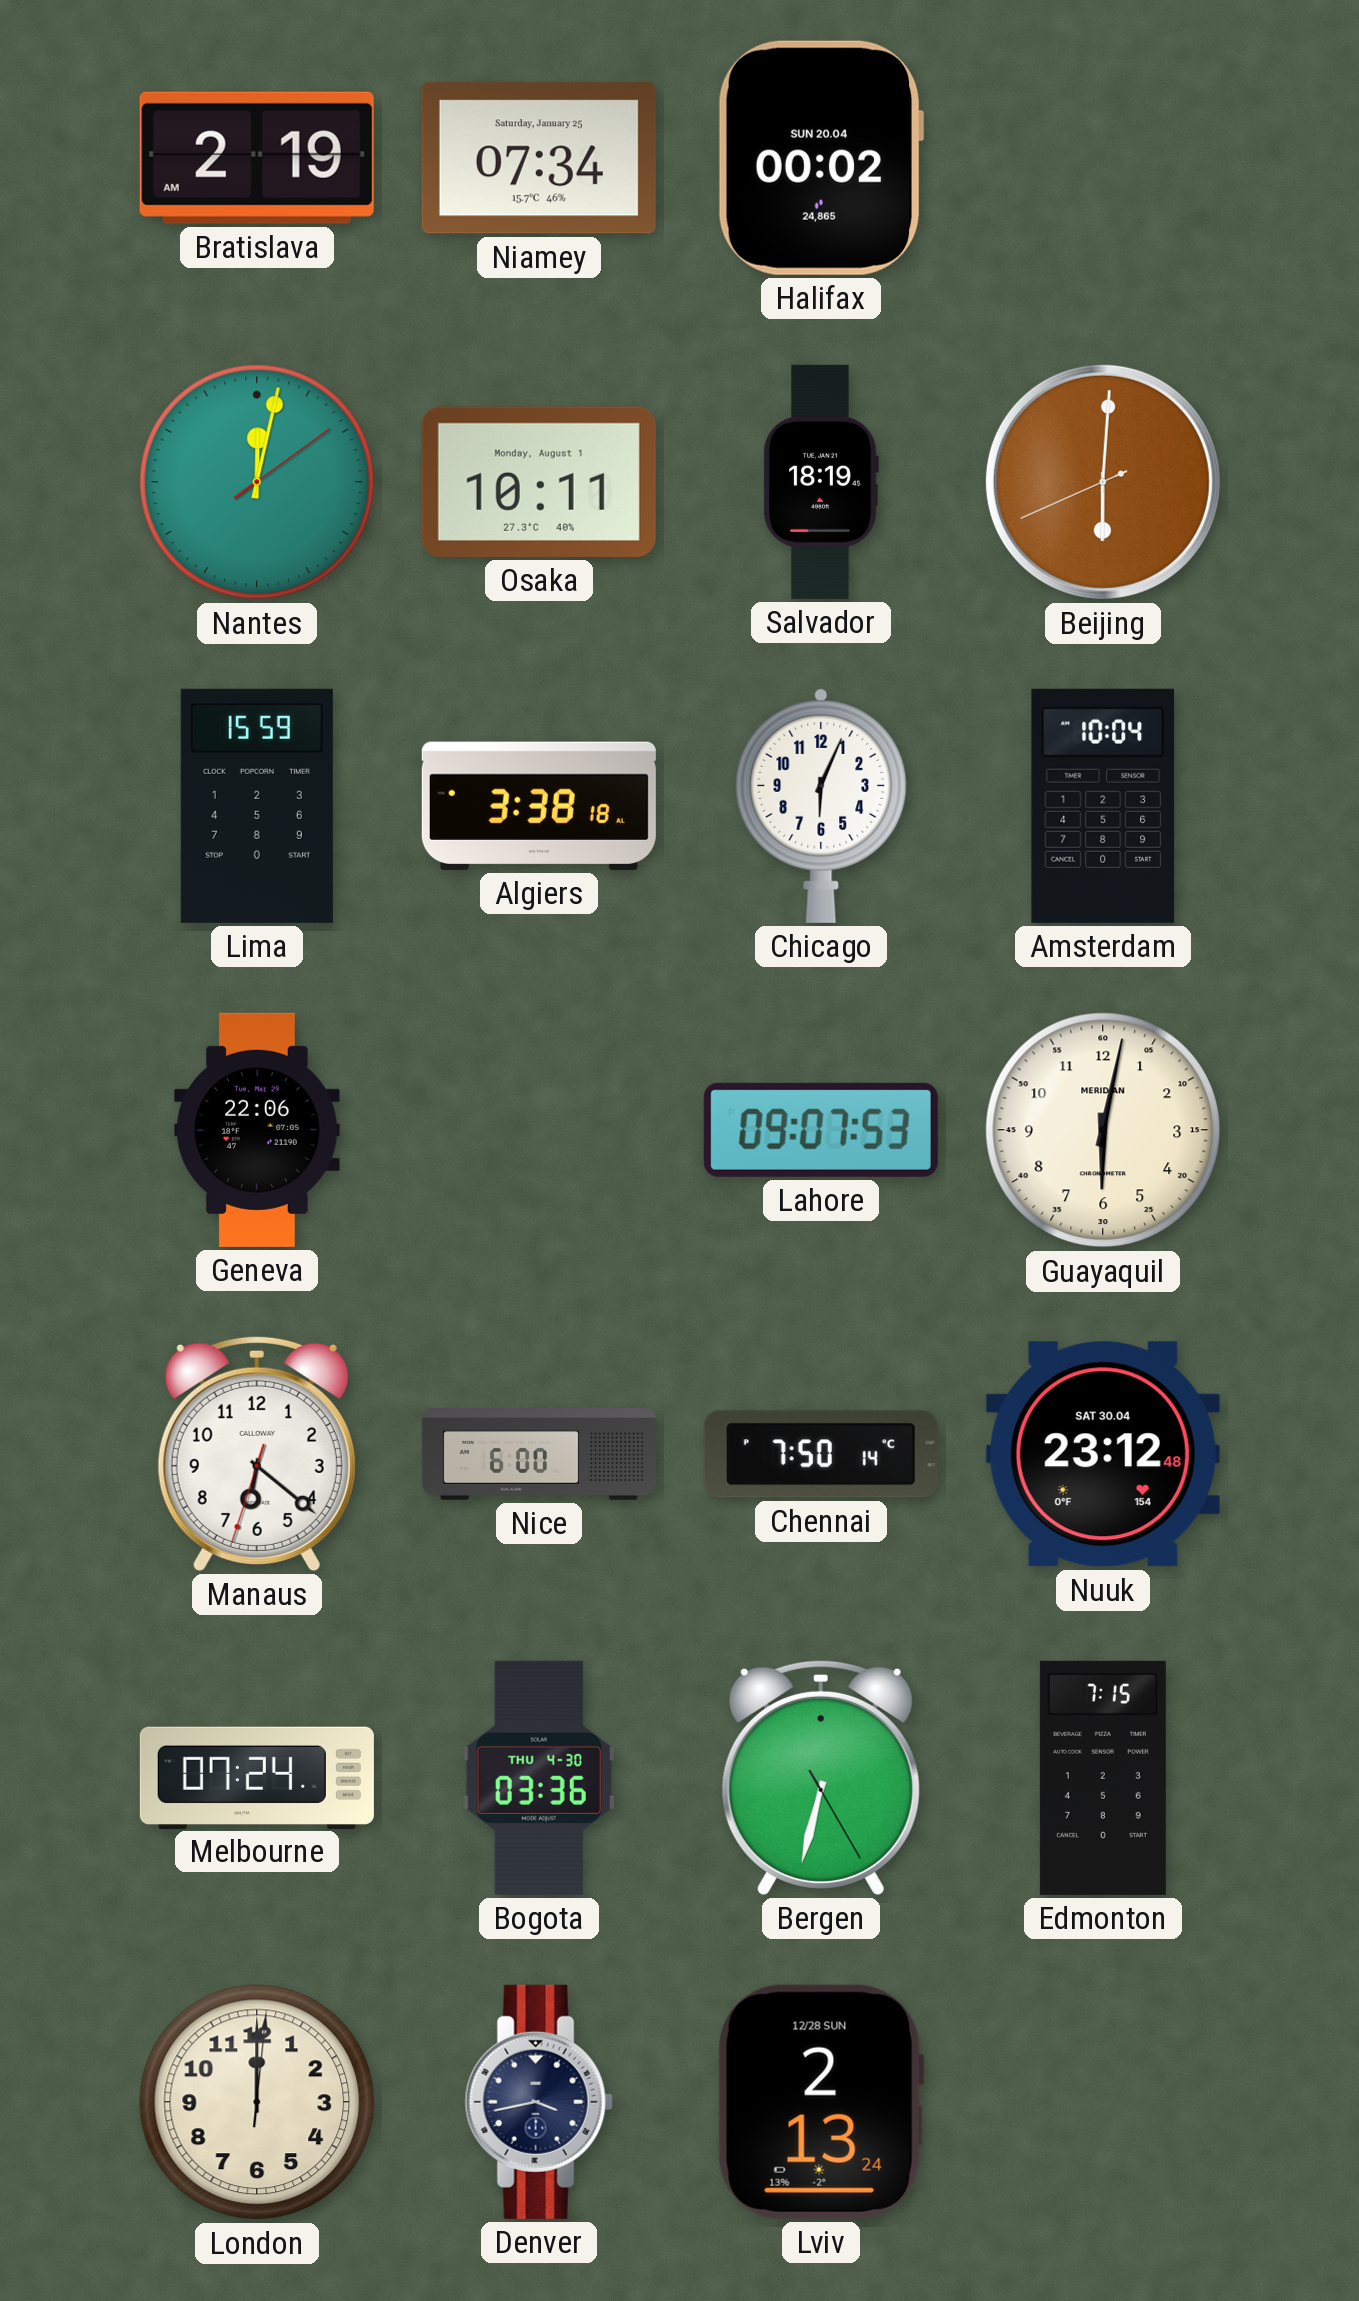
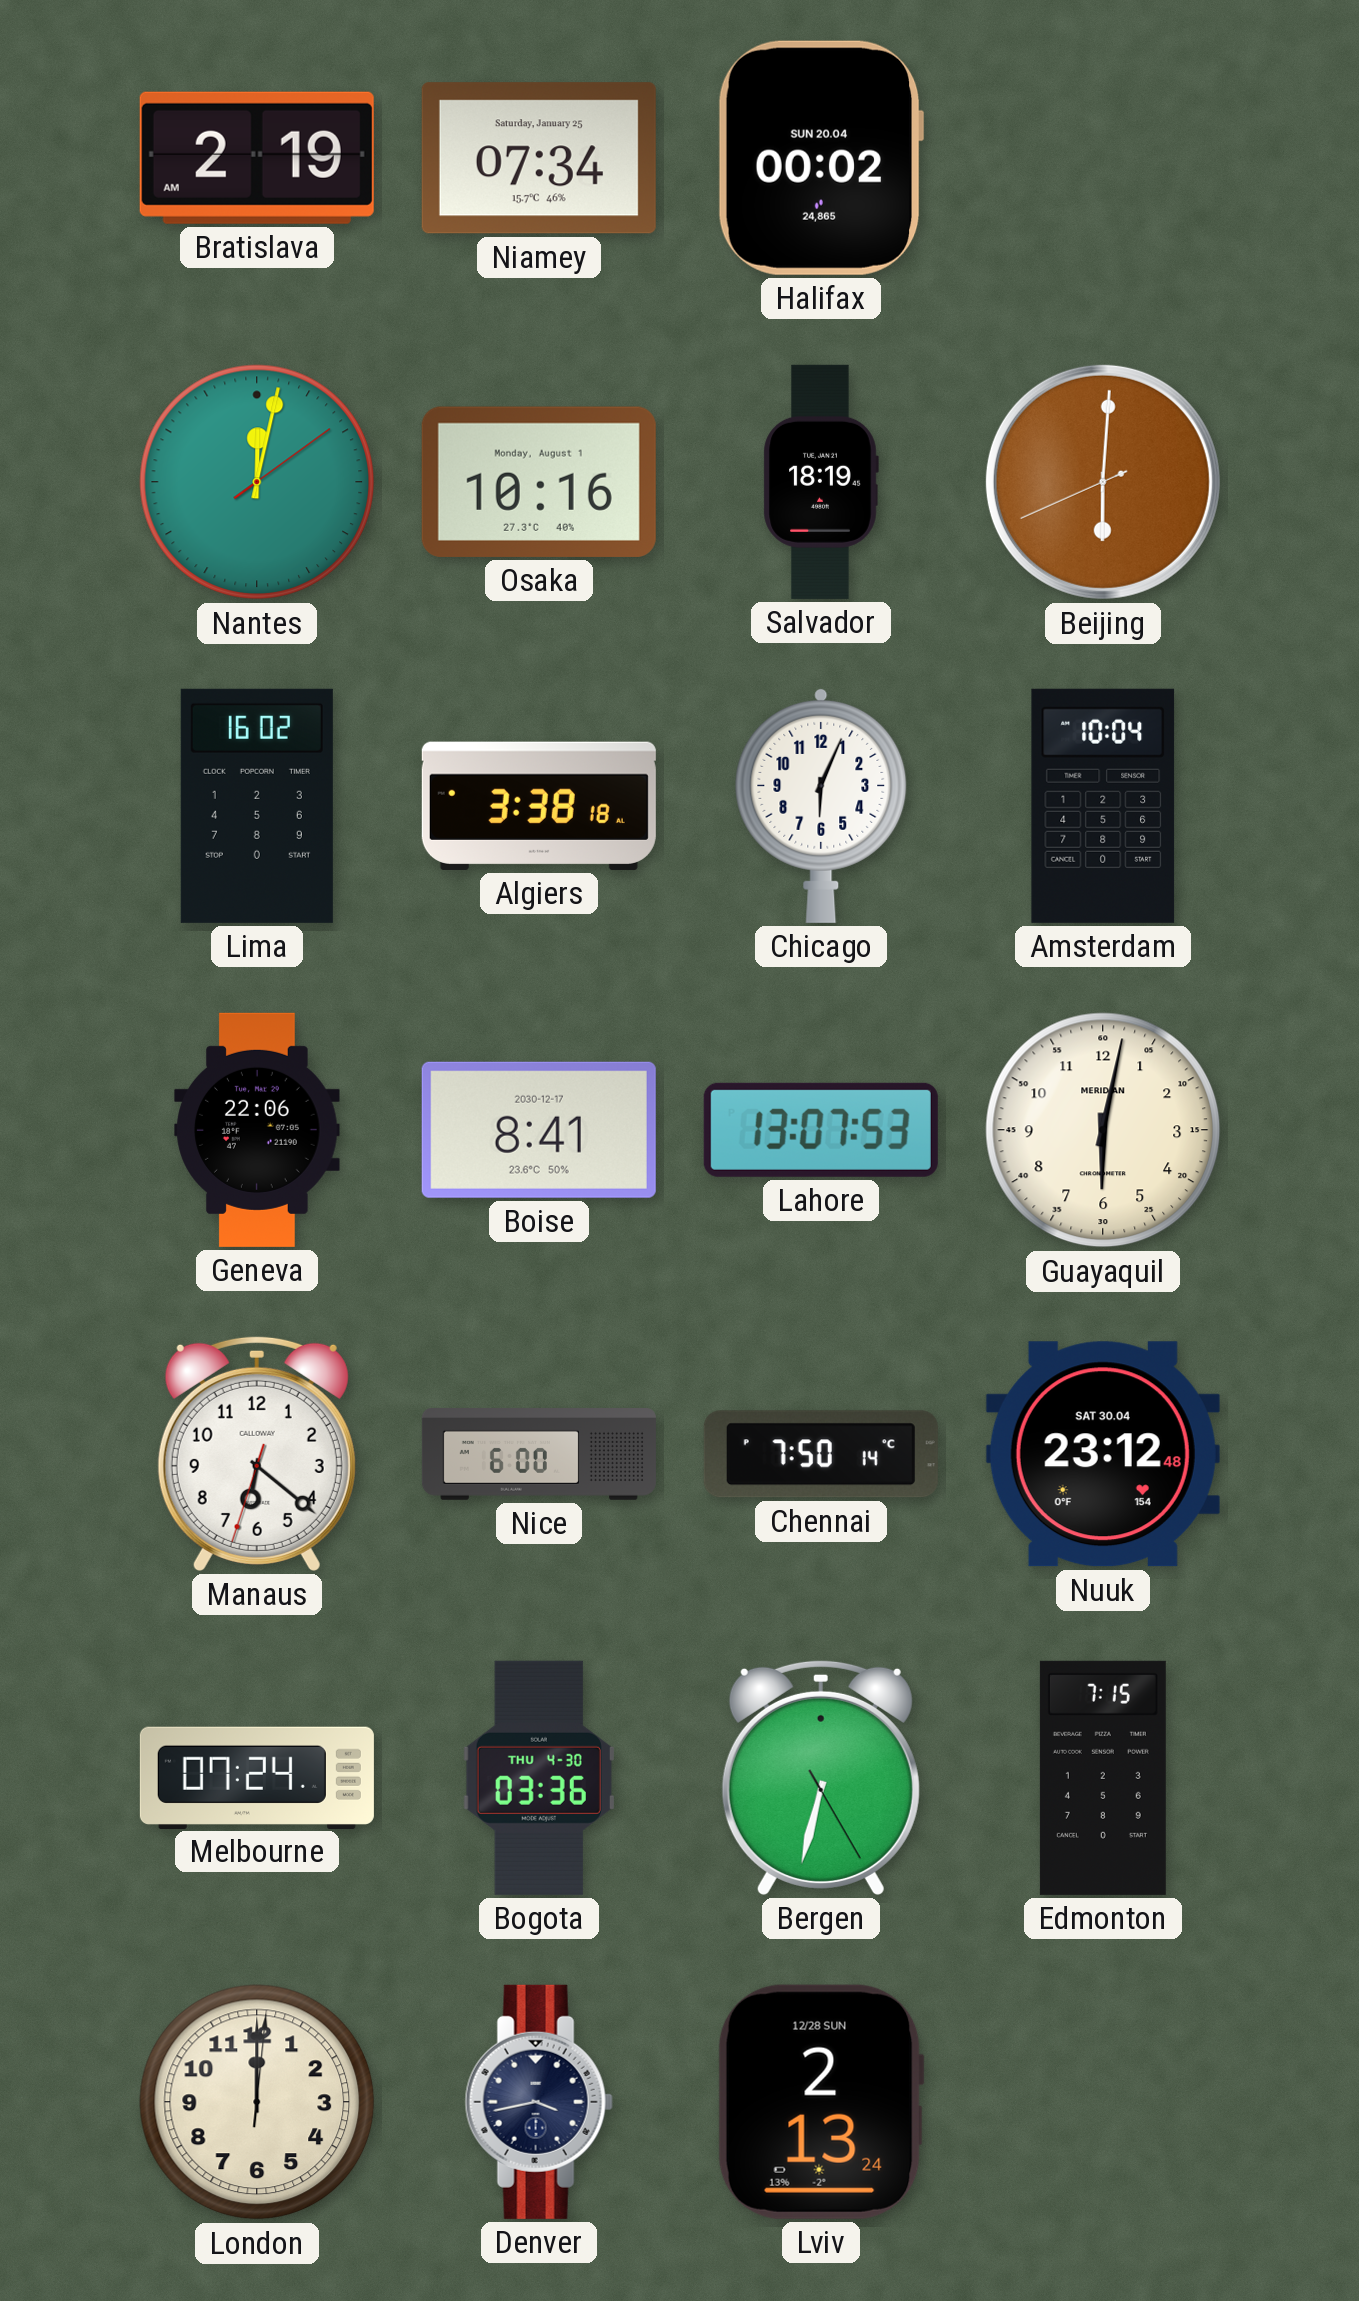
Osaka: 10:11 -> 10:16 (539, 482)
Lima: 15:59 -> 16:02 (257, 806)
Boise: none -> 8:41 (539, 1130)
Lahore: 09:07 -> 13:07 (821, 1130)
